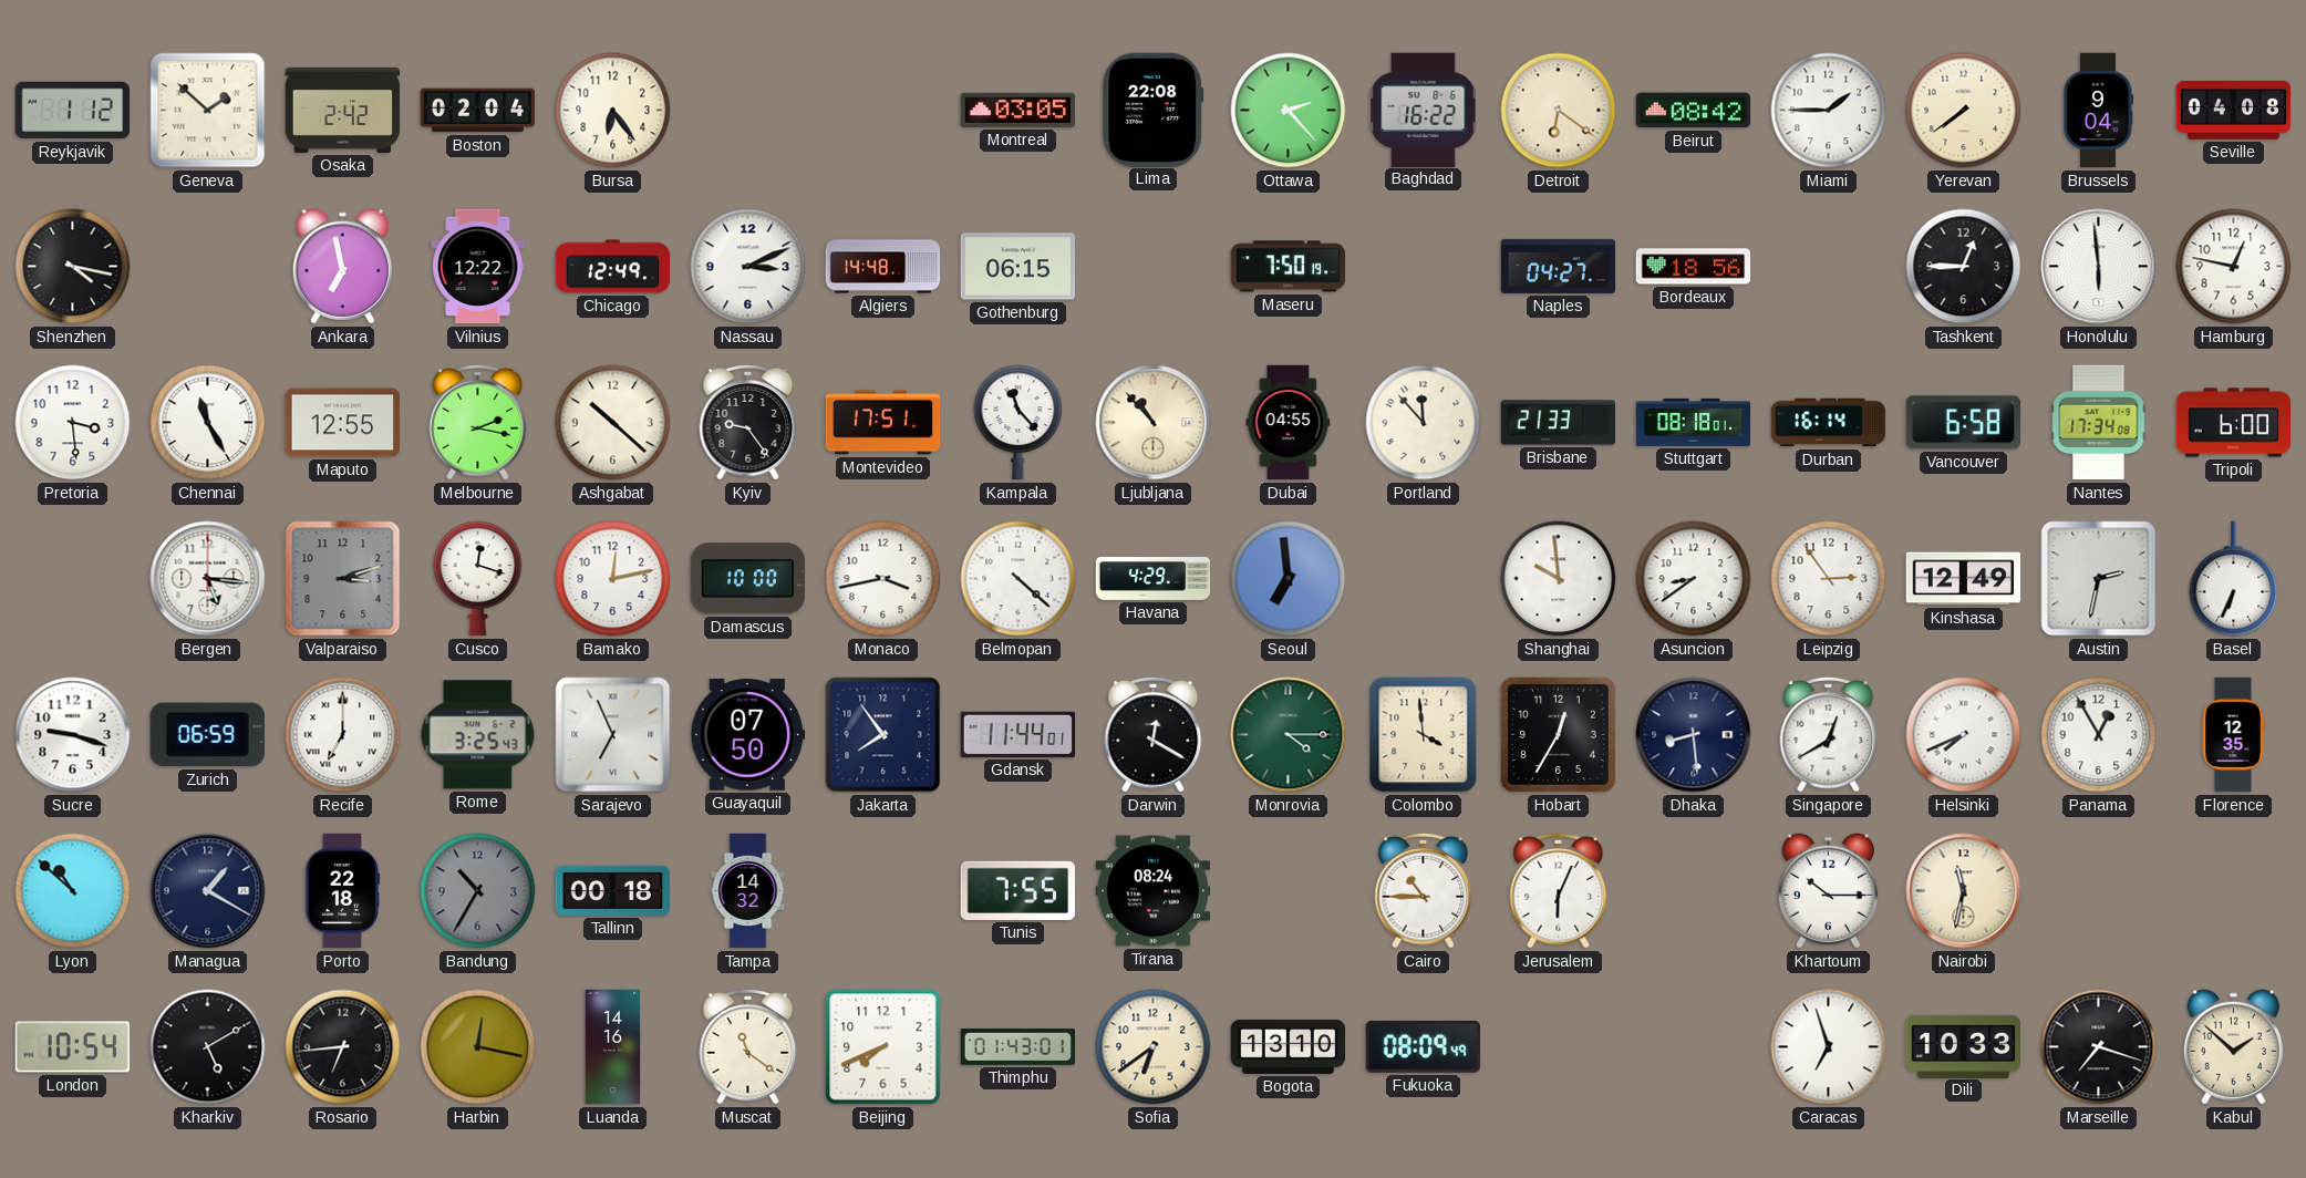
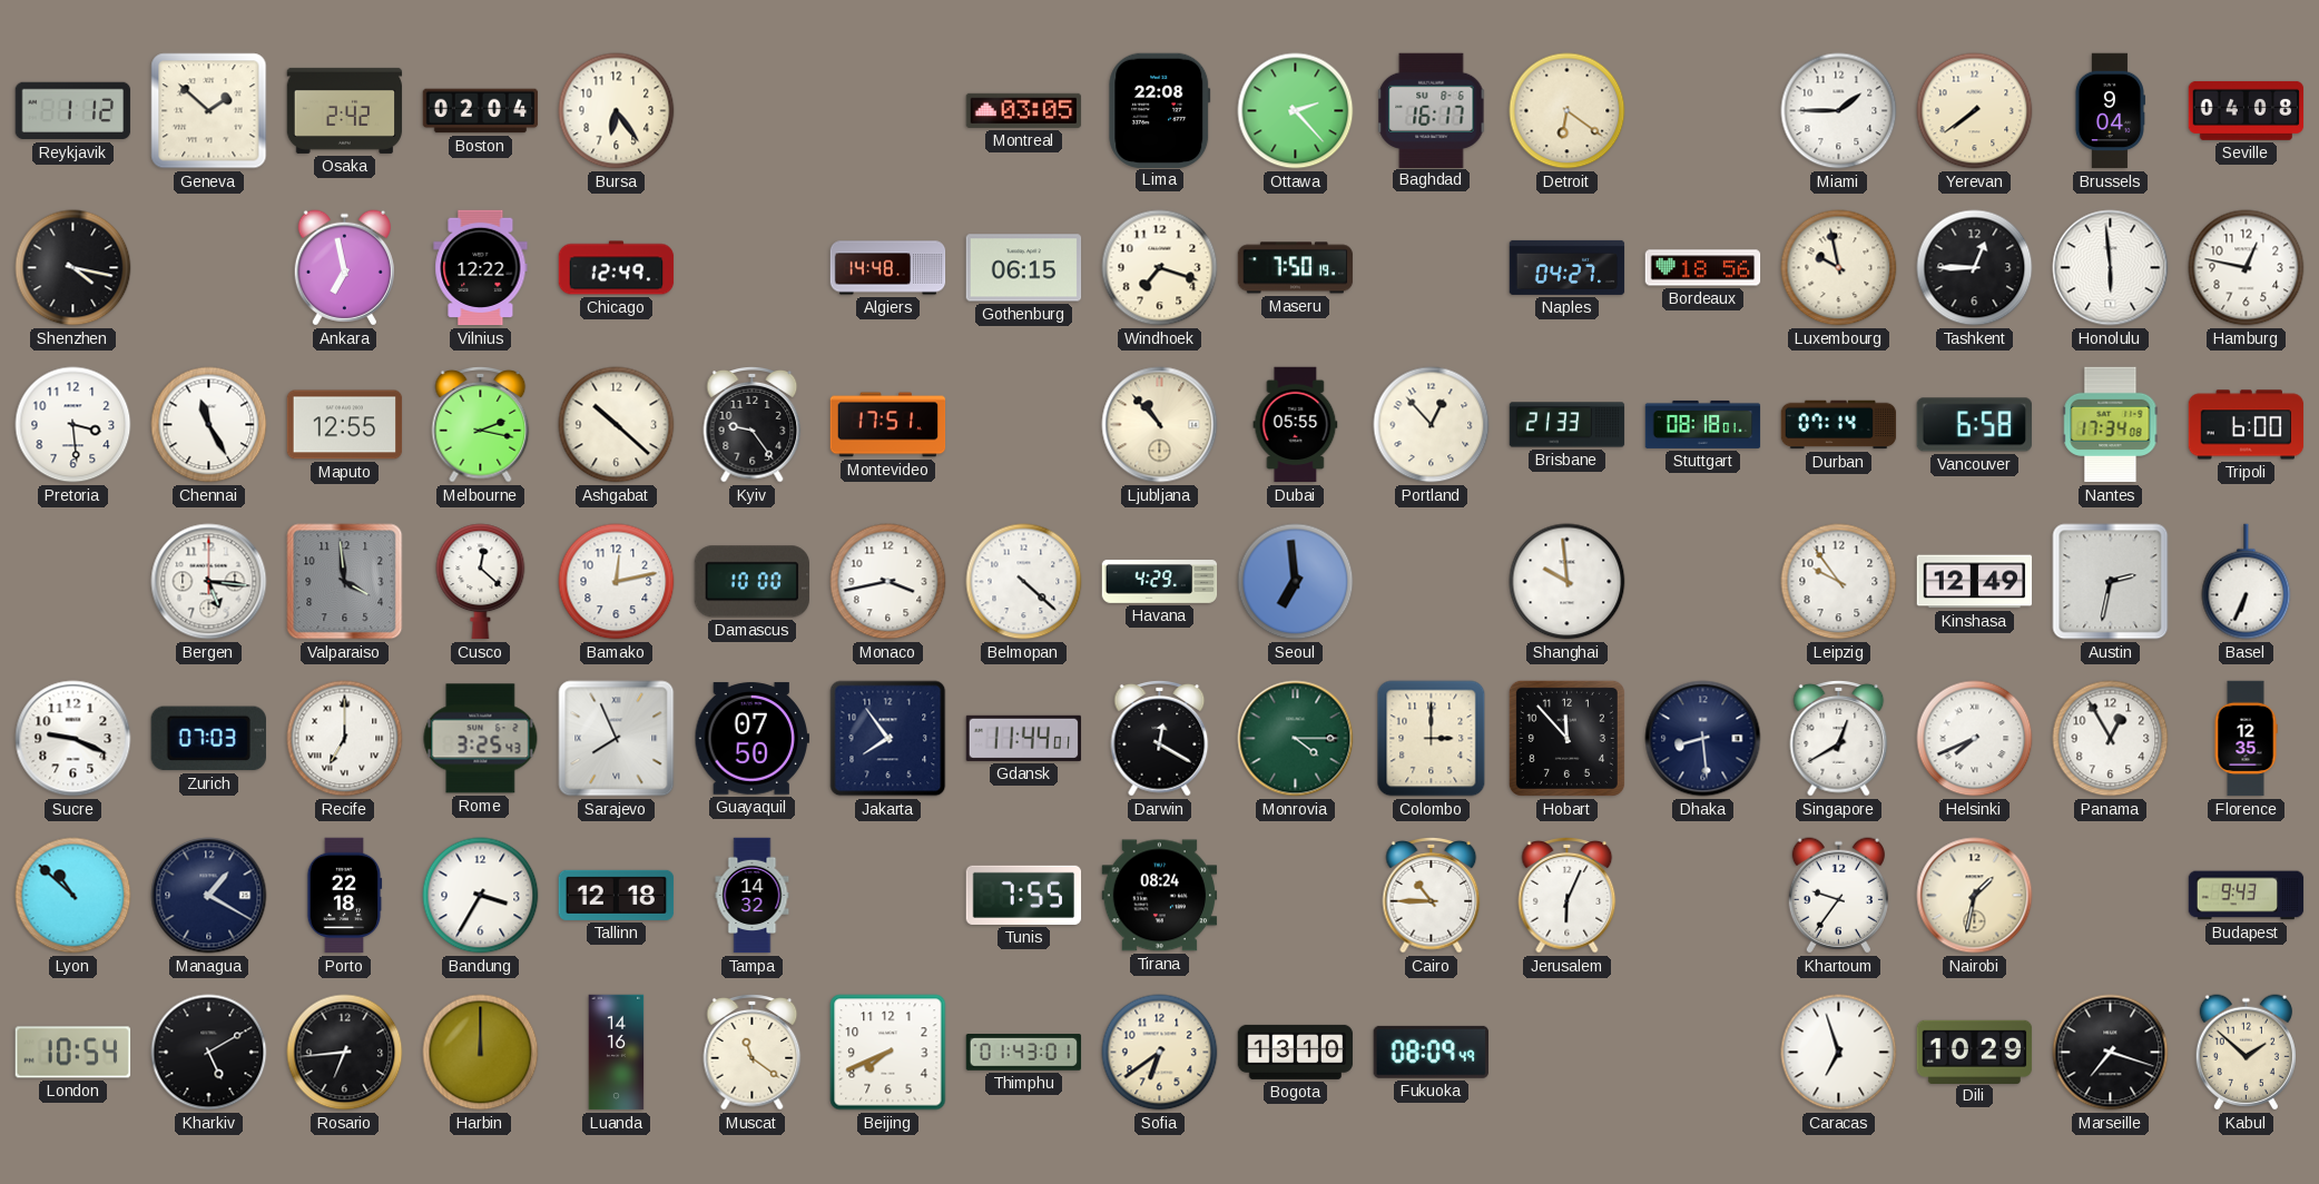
Baghdad: 16:22 -> 16:17 (1432, 110)
Beirut: 08:42 -> none (1694, 111)
Nassau: 3:11 -> none (748, 267)
Windhoek: none -> 7:18 (1160, 268)
Luxembourg: none -> 9:58 (1839, 268)
Kampala: 11:23 -> none (1018, 423)
Dubai: 04:55 -> 05:55 (1296, 425)
Portland: 11:53 -> 12:53 (1432, 425)
Durban: 16:14 -> 07:14 (1839, 425)
Valparaiso: 3:12 -> 3:59 (345, 582)
Cusco: 12:18 -> 12:22 (481, 582)
Asuncion: 8:39 -> none (1694, 579)
Leipzig: 2:54 -> 9:54 (1839, 582)
Sucre: 9:18 -> 9:19 (73, 739)
Zurich: 06:59 -> 07:03 (208, 739)
Sarajevo: 6:56 -> 7:56 (617, 739)
Colombo: 3:59 -> 3:00 (1432, 739)
Hobart: 12:35 -> 11:53 (1566, 738)
Bandung: 10:35 -> 3:35 (481, 896)
Bandung dial: grey -> white (481, 896)
Tallinn: 00:18 -> 12:18 (617, 895)
Khartoum: 10:15 -> 9:36 (1838, 896)
Nairobi: 11:32 -> 1:32 (1975, 896)
Budapest: none -> 9:43 (2247, 896)
Harbin: 12:17 -> 12:00 (481, 1053)
Dili: 10:33 -> 10:29 (1975, 1052)
